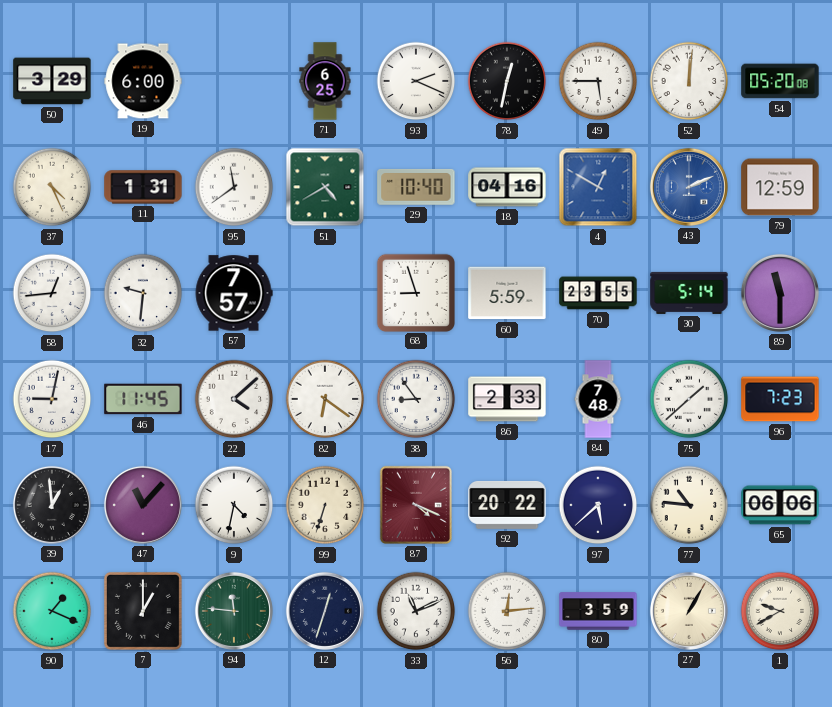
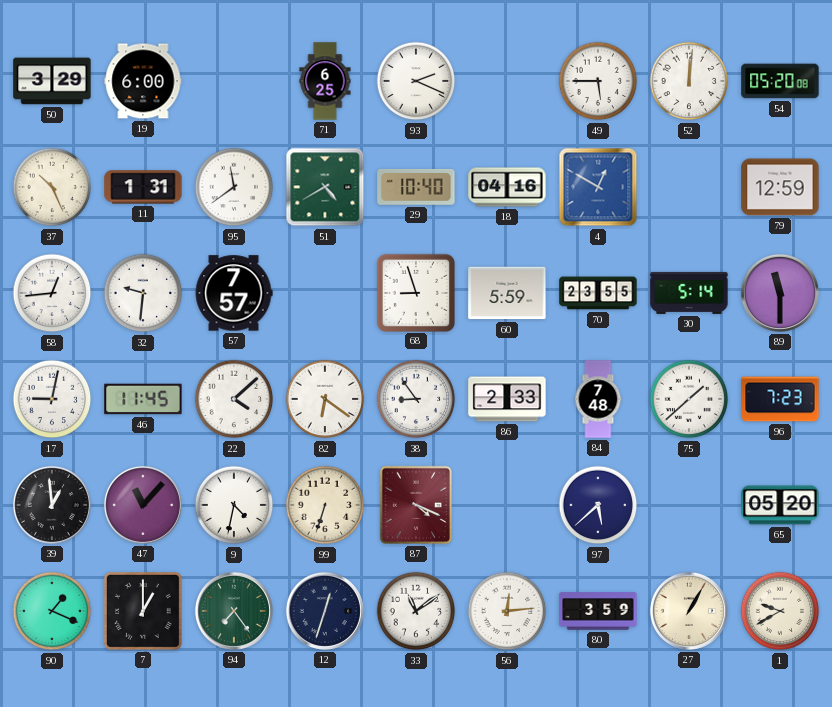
78: 12:32 -> none (507, 81)
37: 4:26 -> 10:26 (52, 187)
43: 2:11 -> none (689, 187)
92: 20:22 -> none (507, 505)
77: 10:46 -> none (689, 505)
65: 06:06 -> 05:20 (780, 505)
94: 11:46 -> 7:24 (234, 611)
33: 11:11 -> 11:09 (416, 611)
